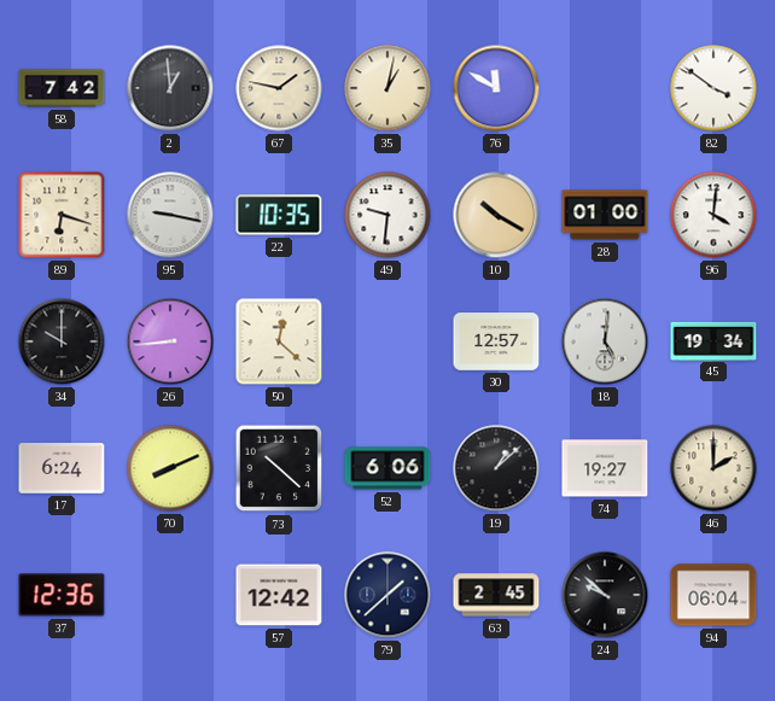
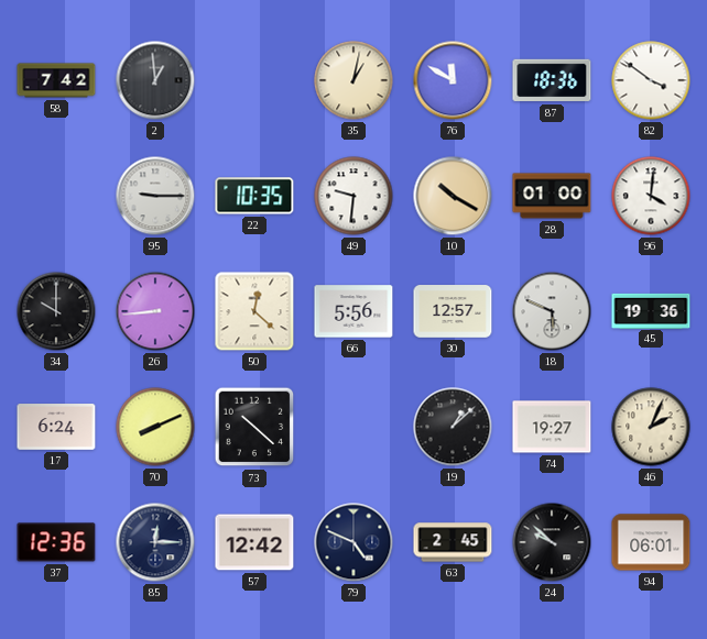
67: 1:47 -> none (279, 88)
87: none -> 18:36 (552, 80)
89: 6:18 -> none (62, 215)
95: 9:17 -> 9:15 (155, 196)
66: none -> 5:56 (353, 311)
18: 5:01 -> 5:49 (552, 311)
45: 19:34 -> 19:36 (651, 310)
52: 6:06 -> none (387, 468)
46: 2:00 -> 2:04 (651, 427)
85: none -> 12:15 (155, 542)
79: 1:38 -> 4:49 (353, 542)
94: 06:04 -> 06:01 (651, 542)
